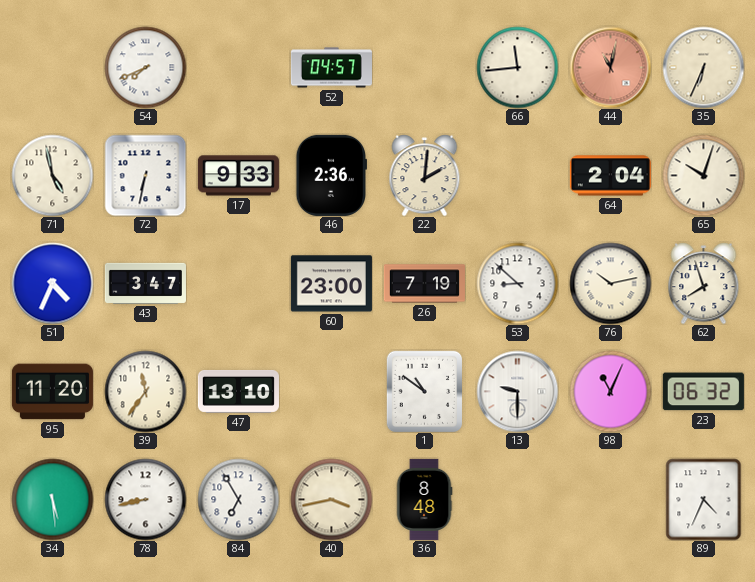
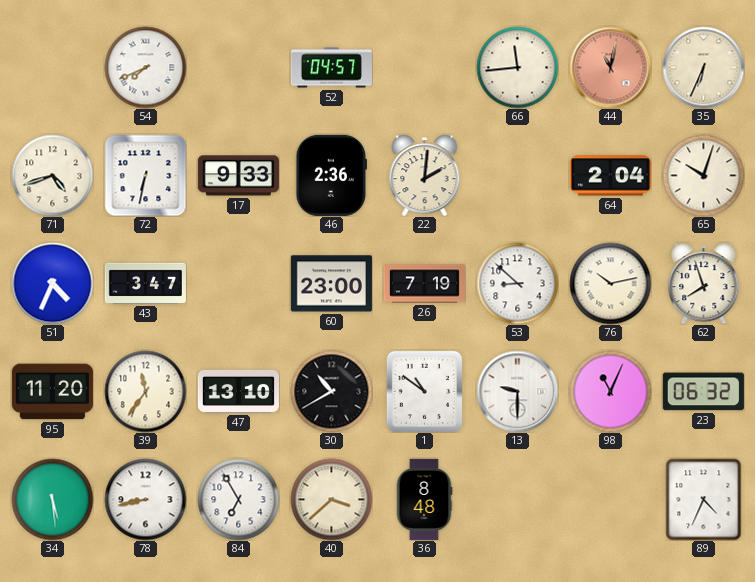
71: 4:58 -> 4:42 (52, 175)
30: none -> 10:40 (331, 391)
40: 3:43 -> 3:38 (331, 499)
